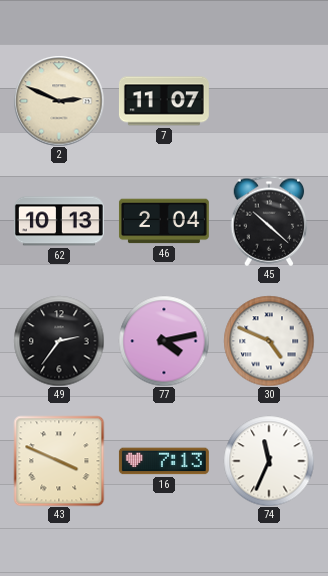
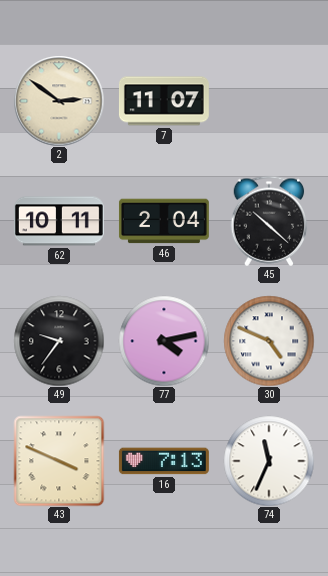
2: 2:49 -> 2:51 (59, 101)
62: 10:13 -> 10:11 (59, 221)
49: 2:36 -> 9:36 (59, 341)
